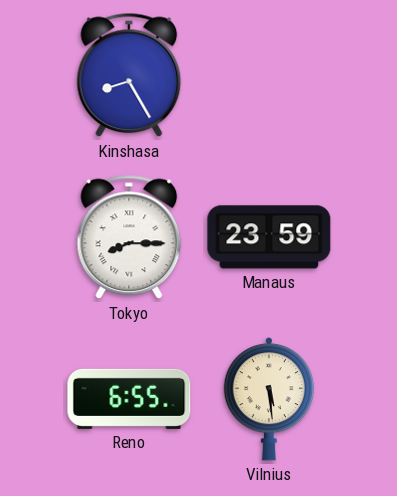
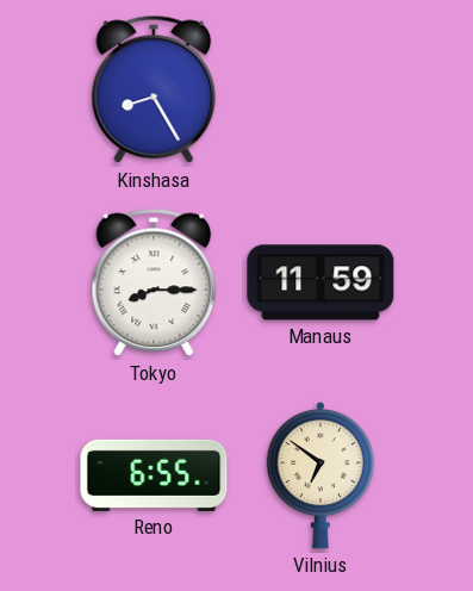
Manaus: 23:59 -> 11:59 (320, 282)
Vilnius: 5:29 -> 6:51 (319, 475)
